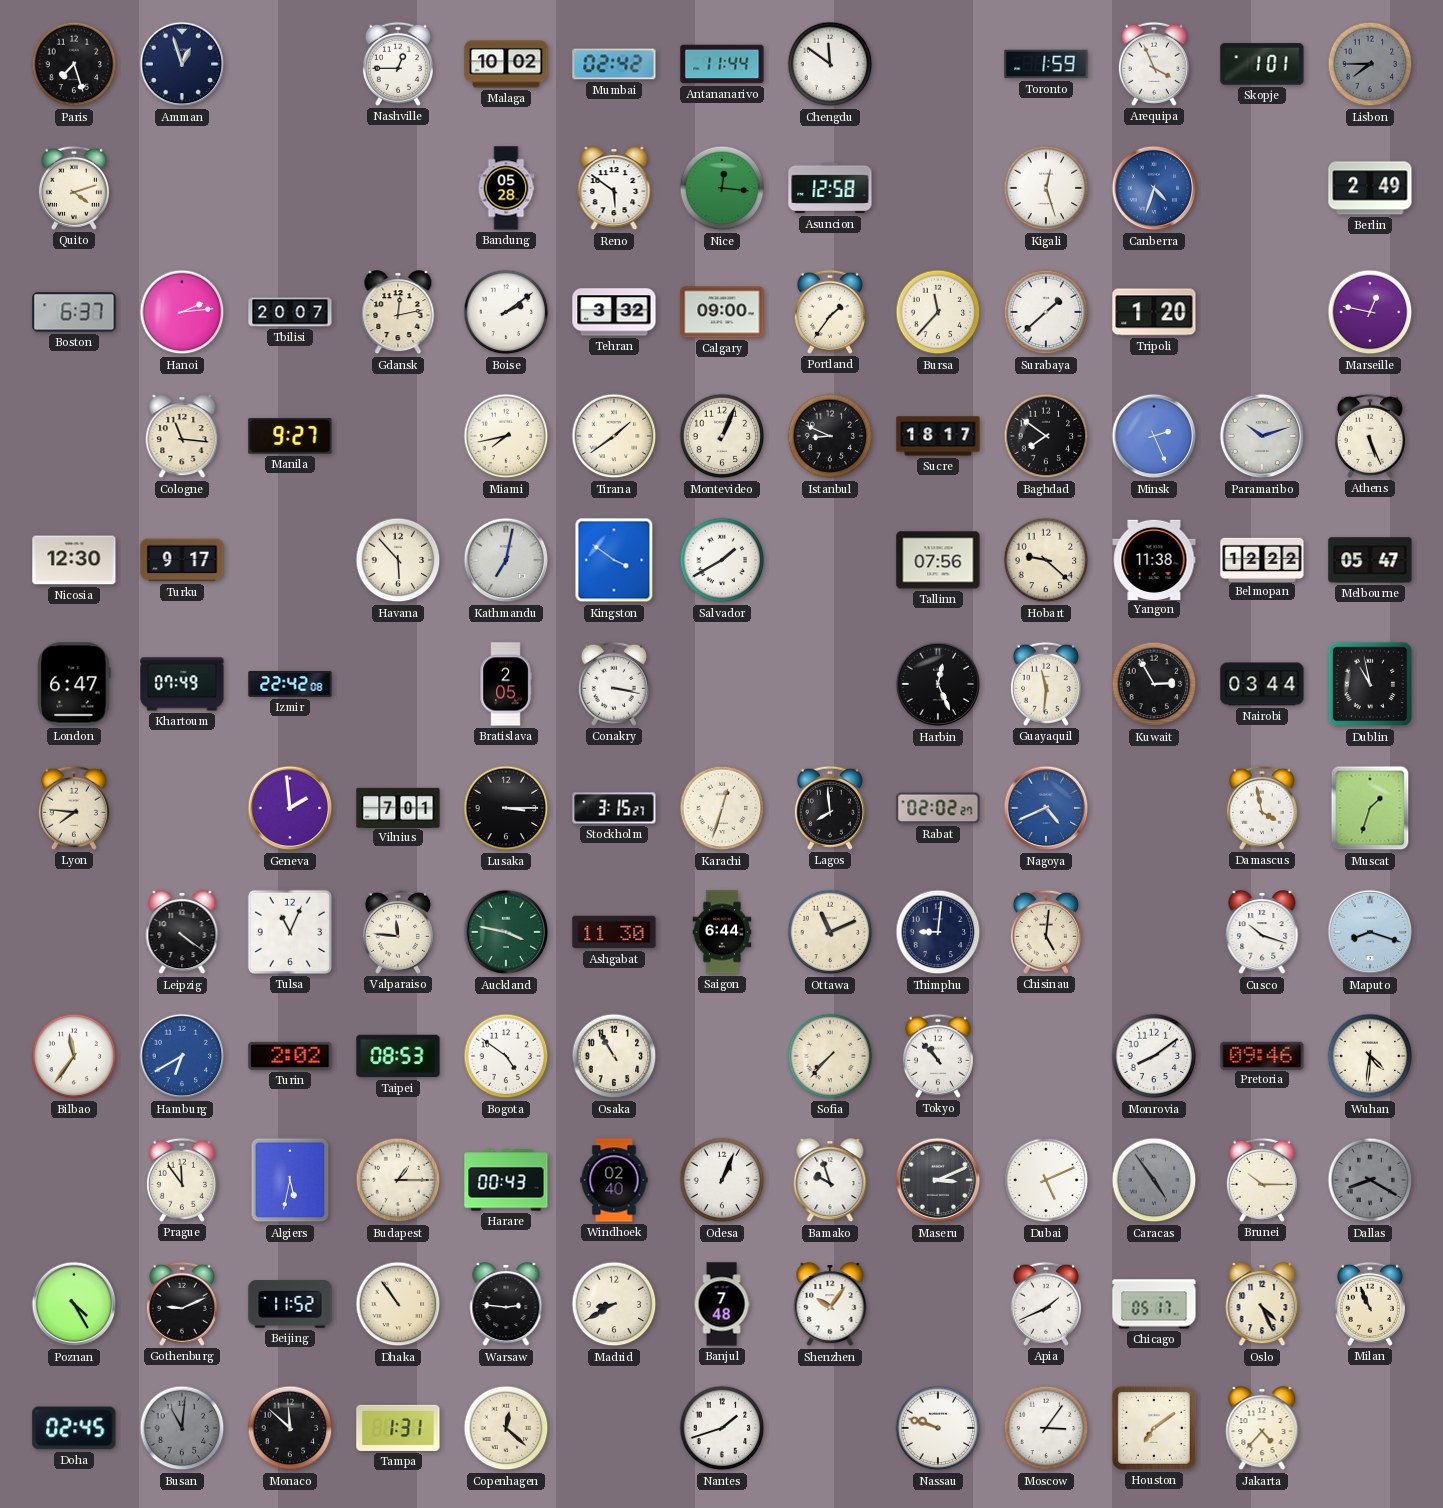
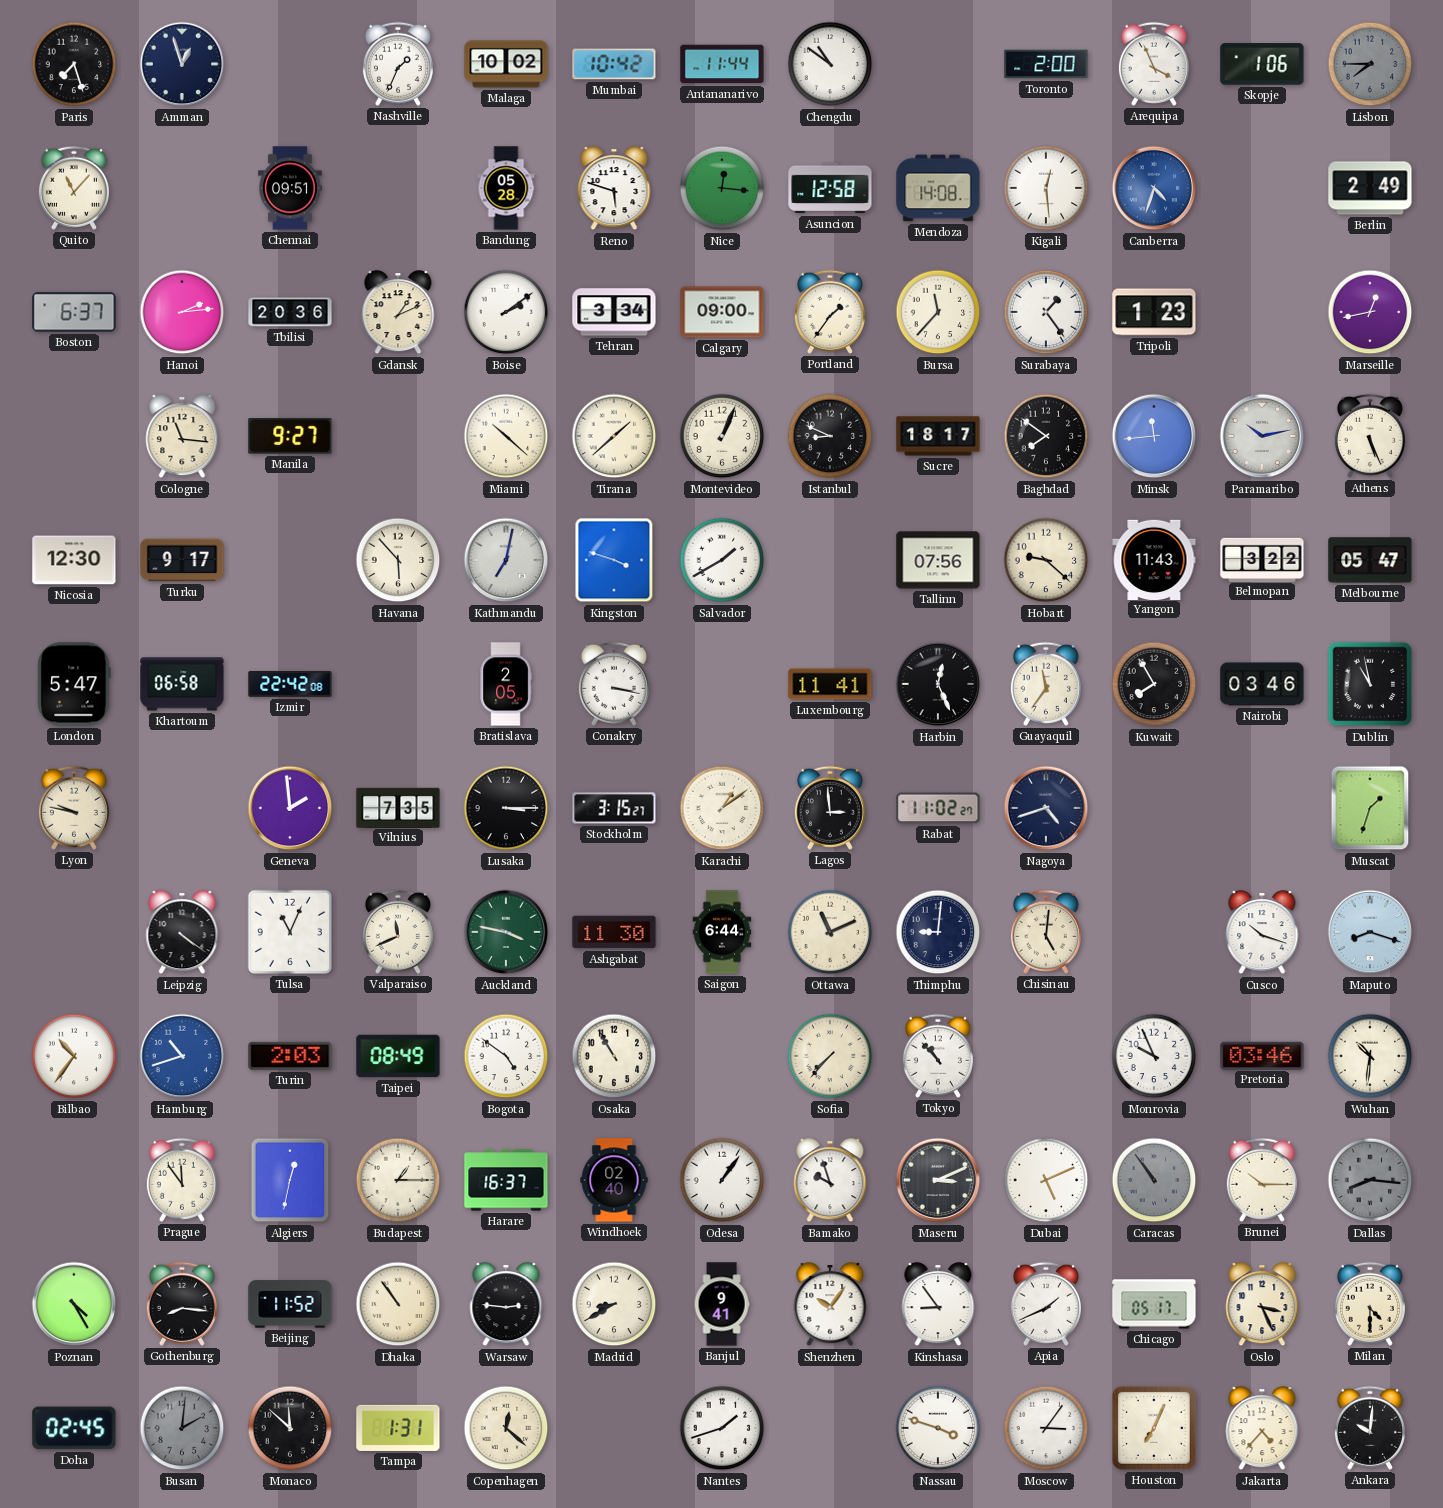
Nashville: 12:45 -> 1:34 (398, 64)
Mumbai: 02:42 -> 10:42 (614, 64)
Chengdu: 11:51 -> 10:51 (830, 64)
Toronto: 1:59 -> 2:00 (1046, 64)
Skopje: 1:01 -> 1:06 (1262, 64)
Quito: 4:12 -> 11:07 (74, 188)
Chennai: none -> 09:51 (290, 188)
Reno: 5:51 -> 5:48 (614, 189)
Mendoza: none -> 14:08 (938, 188)
Kigali: 12:27 -> 12:29 (1046, 188)
Tbilisi: 20:07 -> 20:36 (290, 312)
Gdansk: 12:13 -> 1:11 (398, 313)
Tehran: 3:32 -> 3:34 (614, 312)
Surabaya: 1:38 -> 1:24 (1046, 312)
Tripoli: 1:20 -> 1:23 (1154, 312)
Marseille: 12:47 -> 12:43 (1370, 312)
Miami: 7:43 -> 10:22 (506, 436)
Tirana: 1:39 -> 1:38 (614, 436)
Minsk: 2:26 -> 11:44 (1154, 436)
Paramaribo: 10:12 -> 10:13 (1262, 436)
Kingston: 3:51 -> 3:48 (614, 560)
Yangon: 11:38 -> 11:43 (1154, 559)
Belmopan: 12:22 -> 3:22 (1262, 559)
London: 6:47 -> 5:47 (74, 684)
Khartoum: 07:49 -> 06:58 (182, 684)
Luxembourg: none -> 11:41 (830, 684)
Guayaquil: 11:31 -> 11:36 (1046, 684)
Kuwait: 2:55 -> 7:55 (1154, 684)
Nairobi: 03:44 -> 03:46 (1262, 684)
Lyon: 7:46 -> 9:47 (74, 808)
Vilnius: 7:01 -> 7:35 (398, 807)
Karachi: 12:33 -> 1:09 (722, 808)
Lagos: 7:59 -> 2:59 (830, 808)
Rabat: 02:02 -> 11:02 (938, 808)
Nagoya: 4:41 -> 4:42 (1046, 808)
Nagoya dial: blue -> navy (1046, 808)
Damascus: 3:58 -> none (1262, 808)
Valparaiso: 11:46 -> 11:41 (398, 932)
Bilbao: 11:36 -> 10:36 (74, 1056)
Hamburg: 6:40 -> 10:42 (182, 1056)
Turin: 2:02 -> 2:03 (290, 1056)
Taipei: 08:53 -> 08:49 (398, 1056)
Monrovia: 8:09 -> 9:56 (1154, 1056)
Pretoria: 09:46 -> 03:46 (1262, 1055)
Wuhan: 4:31 -> 10:31 (1370, 1056)
Algiers: 5:32 -> 12:32 (290, 1180)
Harare: 00:43 -> 16:37 (506, 1180)
Odesa: 1:04 -> 1:06 (722, 1180)
Caracas: 4:54 -> 10:54 (1154, 1180)
Dallas: 8:20 -> 8:16 (1370, 1180)
Gothenburg: 9:11 -> 8:16 (182, 1304)
Banjul: 7:48 -> 9:41 (722, 1304)
Kinshasa: none -> 8:54 (938, 1305)
Oslo: 4:26 -> 3:26 (1262, 1305)
Milan: 10:56 -> 4:30 (1370, 1304)
Busan: 11:01 -> 2:01 (182, 1428)
Nassau: 9:48 -> 3:48 (938, 1428)
Houston: 7:09 -> 7:04 (1154, 1428)
Ankara: none -> 10:01 (1370, 1428)
